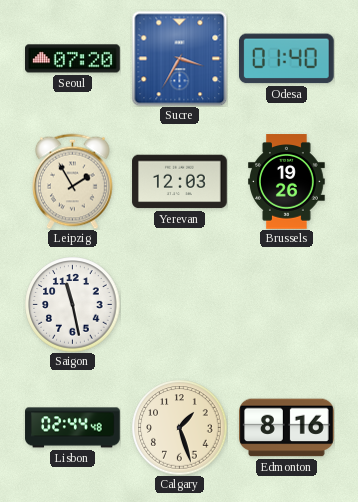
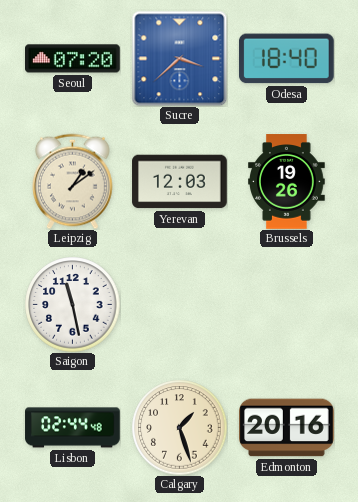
Sucre: 3:35 -> 3:38 (179, 58)
Odesa: 01:40 -> 18:40 (286, 59)
Leipzig: 1:55 -> 1:09 (73, 181)
Edmonton: 8:16 -> 20:16 (287, 428)
